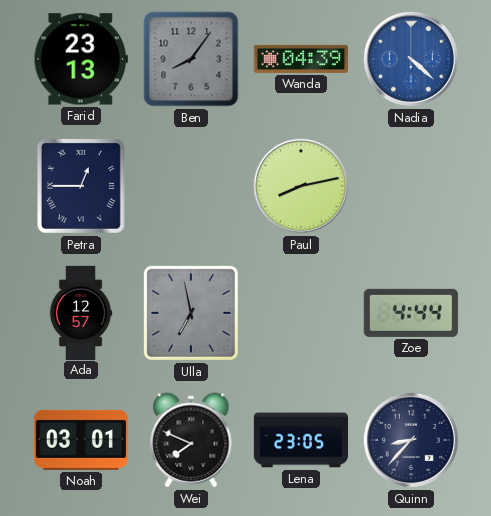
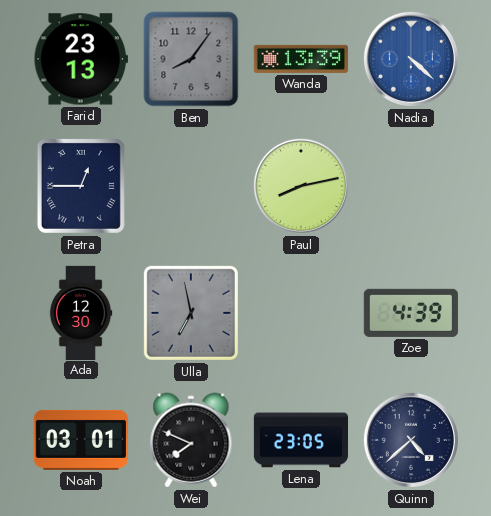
Wanda: 04:39 -> 13:39 (301, 59)
Ada: 12:57 -> 12:30 (81, 312)
Zoe: 4:44 -> 4:39 (411, 313)
Quinn: 8:37 -> 4:38 (411, 440)
